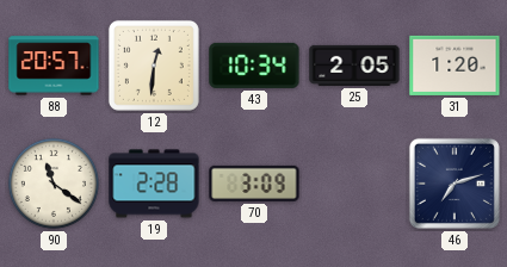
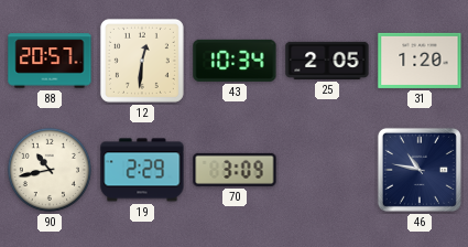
90: 11:21 -> 10:43 (50, 170)
19: 2:28 -> 2:29 (142, 170)
46: 7:12 -> 10:47 (420, 170)
